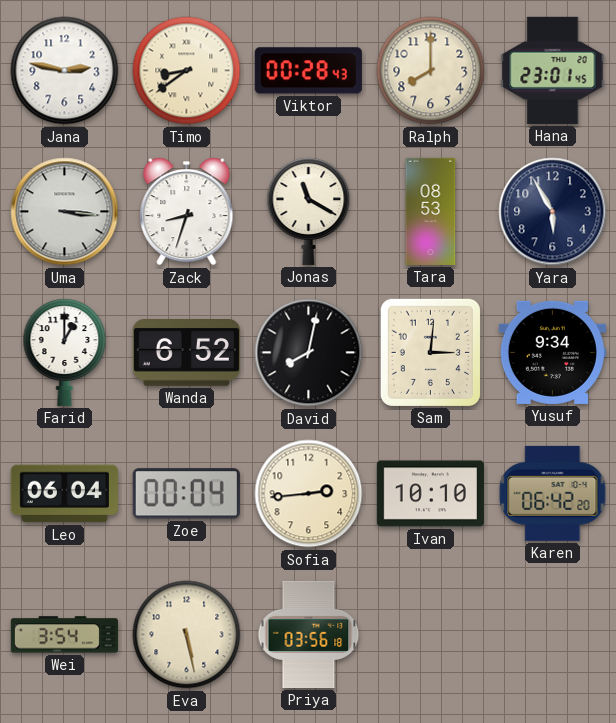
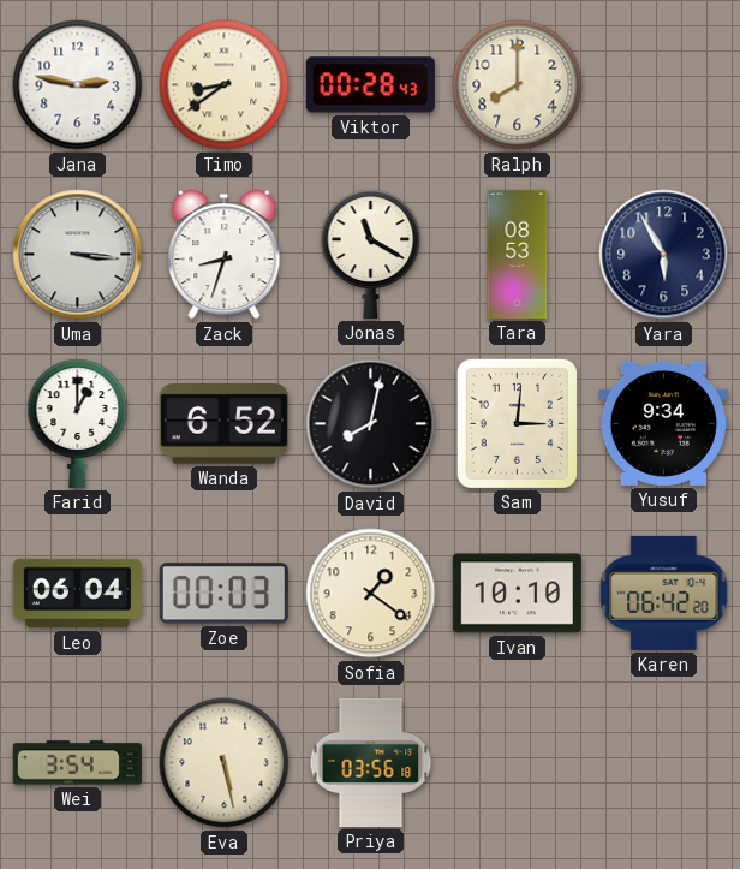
Hana: 23:01 -> none (553, 70)
Zoe: 00:04 -> 00:03 (223, 594)
Sofia: 2:44 -> 1:21 (371, 594)
